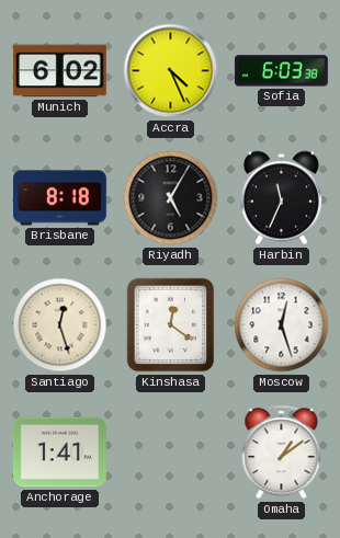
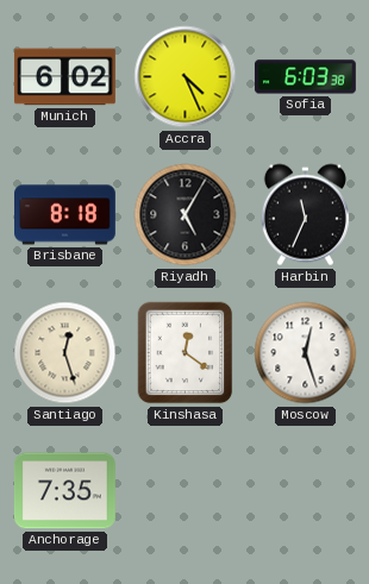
Anchorage: 1:41 -> 7:35 (64, 491)
Omaha: 1:09 -> none (282, 453)
